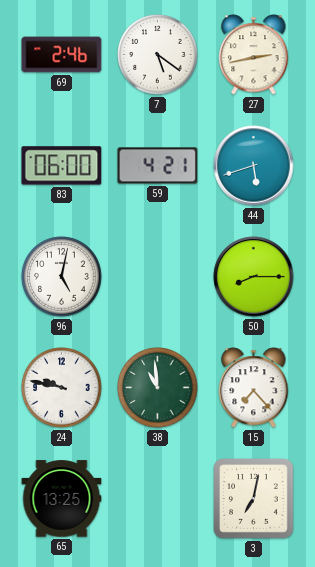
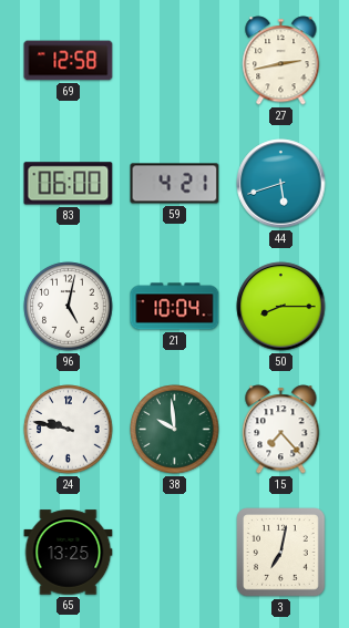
69: 2:46 -> 12:58 (69, 61)
7: 5:21 -> none (158, 55)
21: none -> 10:04 (175, 307)
38: 10:59 -> 9:59 (175, 430)
